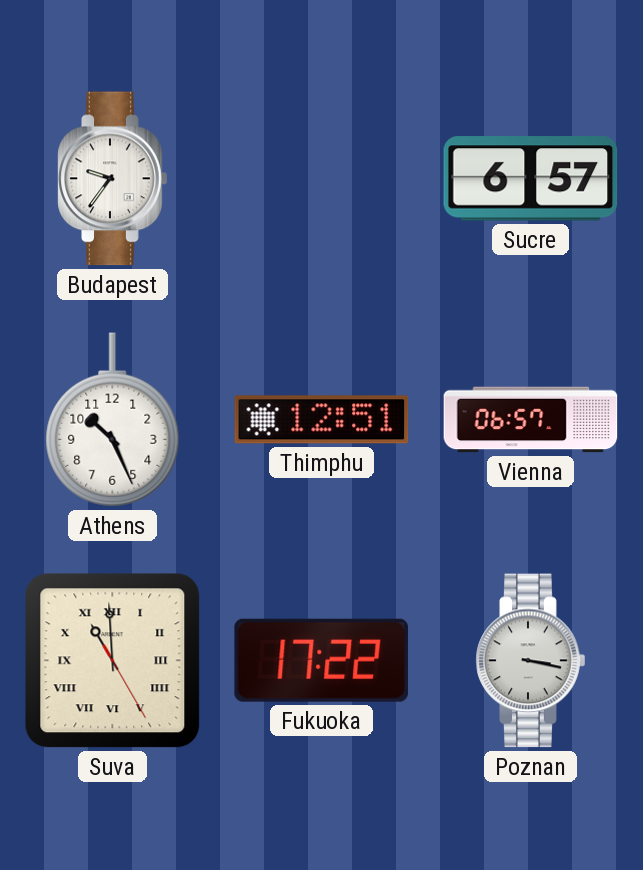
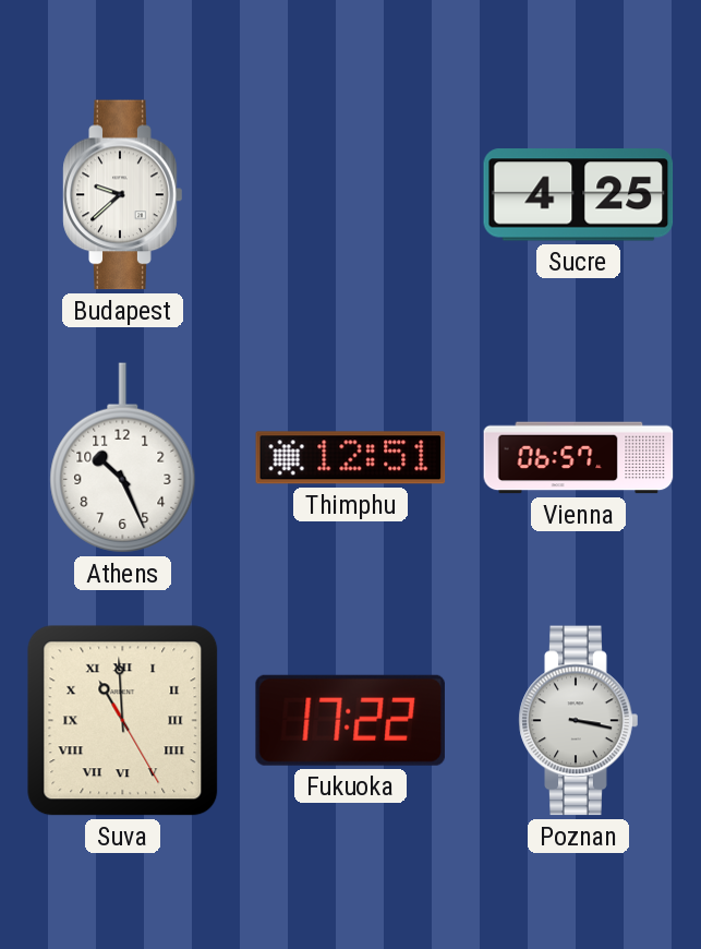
Budapest: 9:36 -> 9:38 (123, 195)
Sucre: 6:57 -> 4:25 (579, 195)
